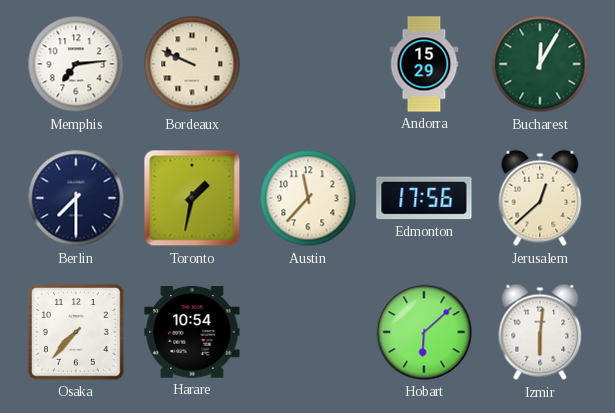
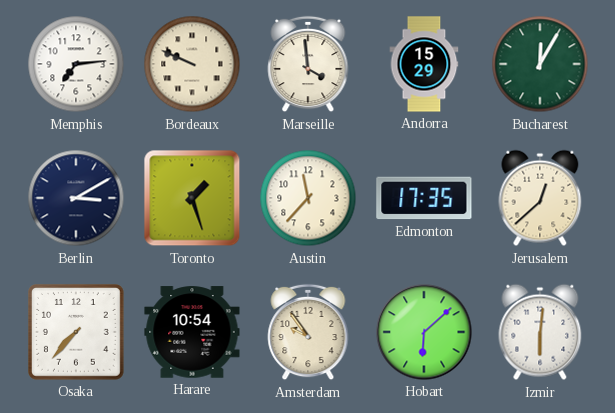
Marseille: none -> 3:59 (308, 64)
Berlin: 7:30 -> 3:10 (76, 198)
Toronto: 1:32 -> 1:27 (192, 198)
Edmonton: 17:56 -> 17:35 (424, 198)
Amsterdam: none -> 9:54 (308, 332)
